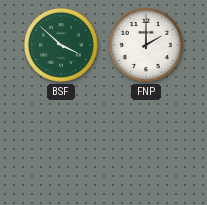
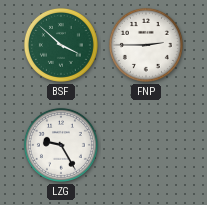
FNP: 2:00 -> 2:45 (146, 45)
LZG: none -> 9:25 (61, 145)
